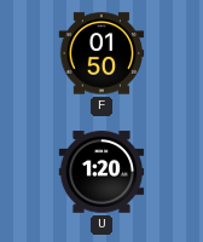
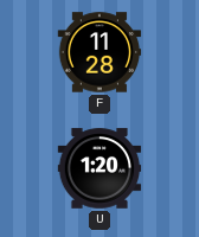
F: 01:50 -> 11:28 (99, 52)
